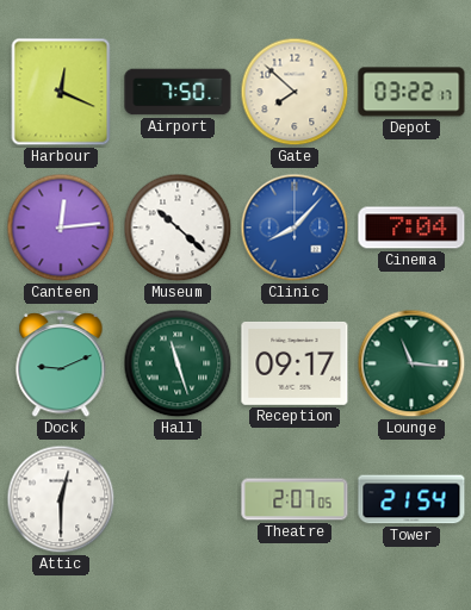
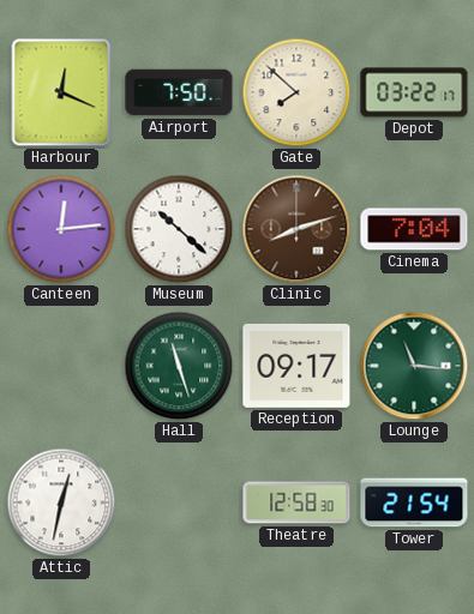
Clinic: 8:07 -> 8:12 (296, 229)
Clinic dial: blue -> brown (296, 229)
Dock: 9:11 -> none (61, 365)
Attic: 12:30 -> 12:32 (61, 502)
Theatre: 2:07 -> 12:58 (296, 502)
